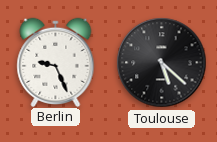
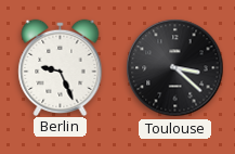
Toulouse: 5:22 -> 3:22 (175, 68)
